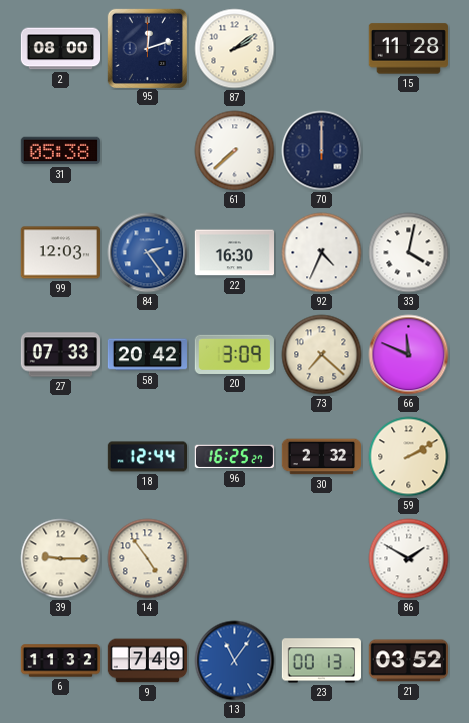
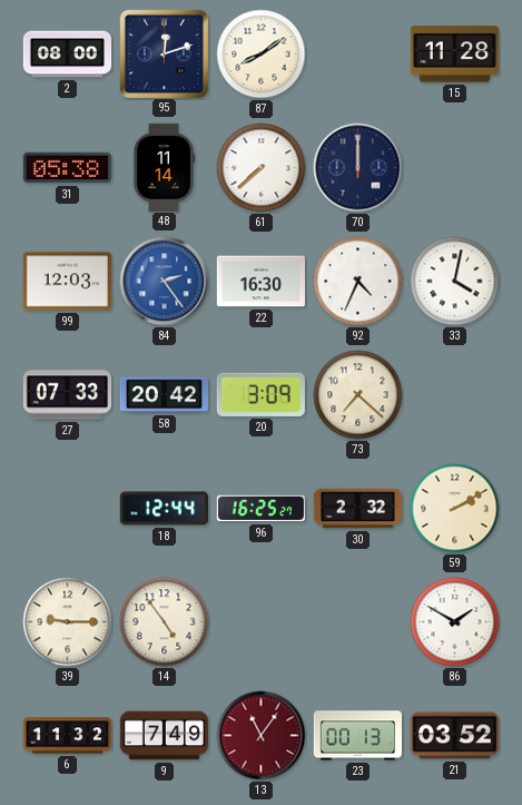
87: 2:09 -> 8:09 (262, 55)
48: none -> 11:14 (164, 167)
66: 11:49 -> none (409, 355)
13 dial: blue -> burgundy (262, 736)
